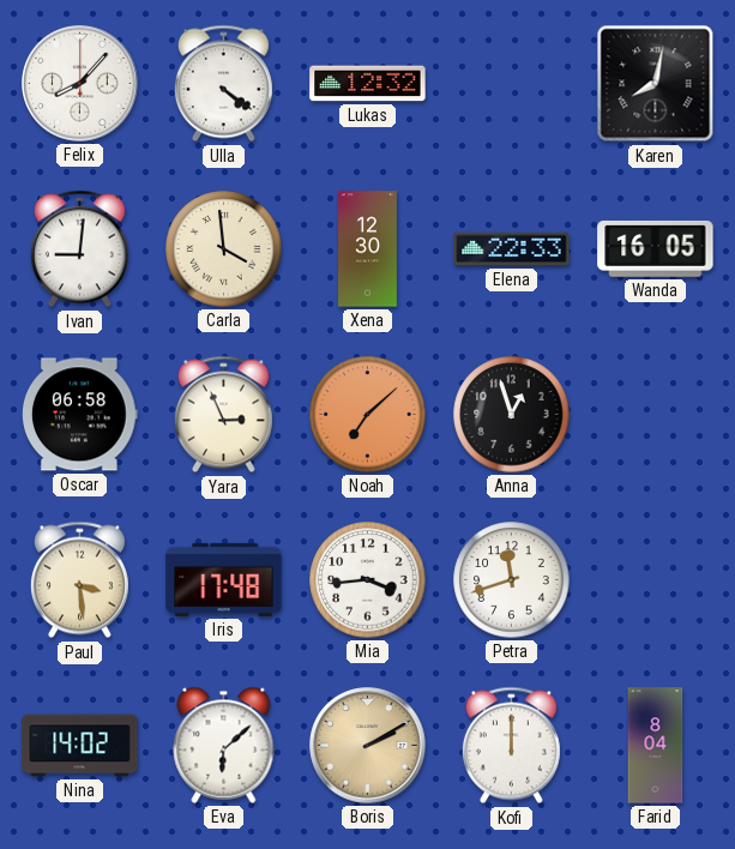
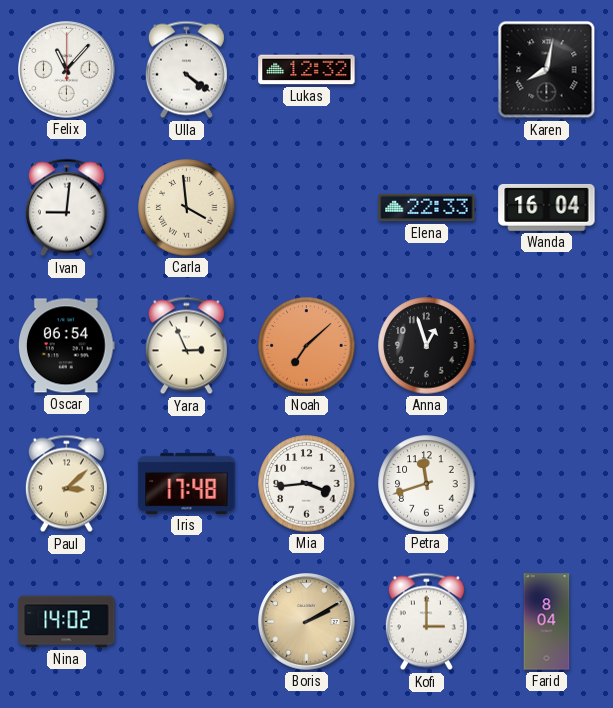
Felix: 8:07 -> 11:07 (67, 70)
Xena: 12:30 -> none (368, 249)
Wanda: 16:05 -> 16:04 (547, 207)
Oscar: 06:58 -> 06:54 (67, 346)
Paul: 3:29 -> 3:08 (66, 484)
Eva: 6:08 -> none (224, 745)
Kofi: 12:00 -> 3:00 (426, 622)
